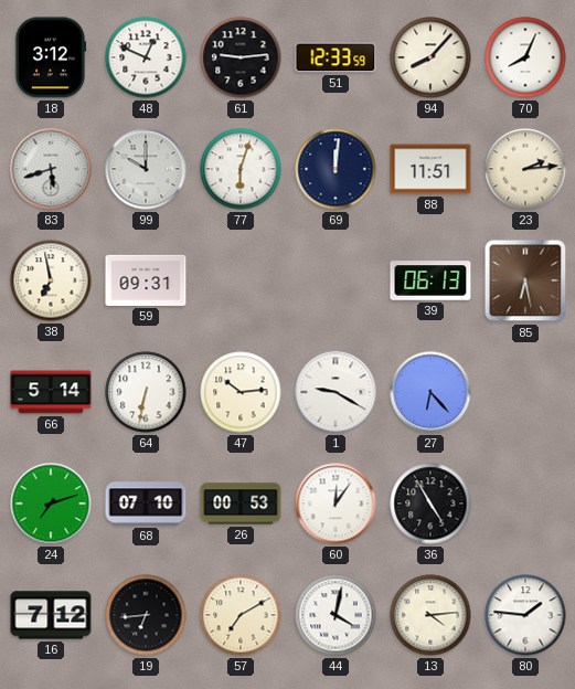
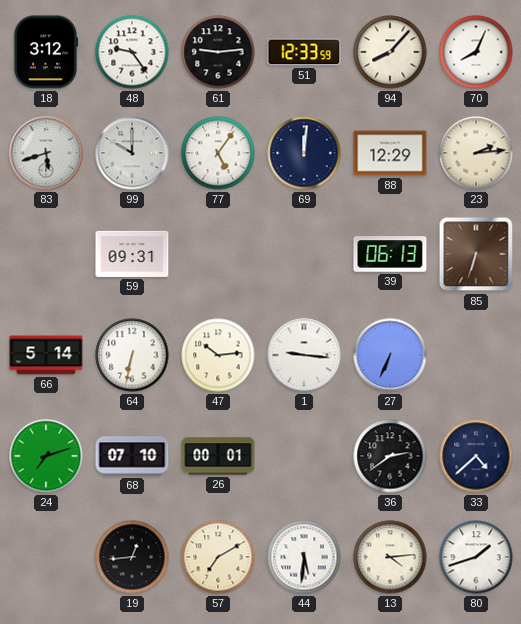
48: 12:49 -> 9:24 (132, 52)
77: 6:03 -> 5:06 (218, 153)
88: 11:51 -> 12:29 (390, 153)
38: 6:58 -> none (51, 280)
85: 6:28 -> 6:33 (476, 254)
1: 9:20 -> 9:16 (304, 355)
27: 6:23 -> 6:34 (390, 355)
26: 00:53 -> 00:01 (218, 456)
60: 12:06 -> none (336, 504)
36: 4:55 -> 2:39 (390, 456)
33: none -> 4:38 (476, 456)
16: 7:12 -> none (51, 615)
19: 6:44 -> 12:44 (132, 557)
44: 4:02 -> 5:31 (304, 557)
80: 1:46 -> 1:42 (476, 557)
